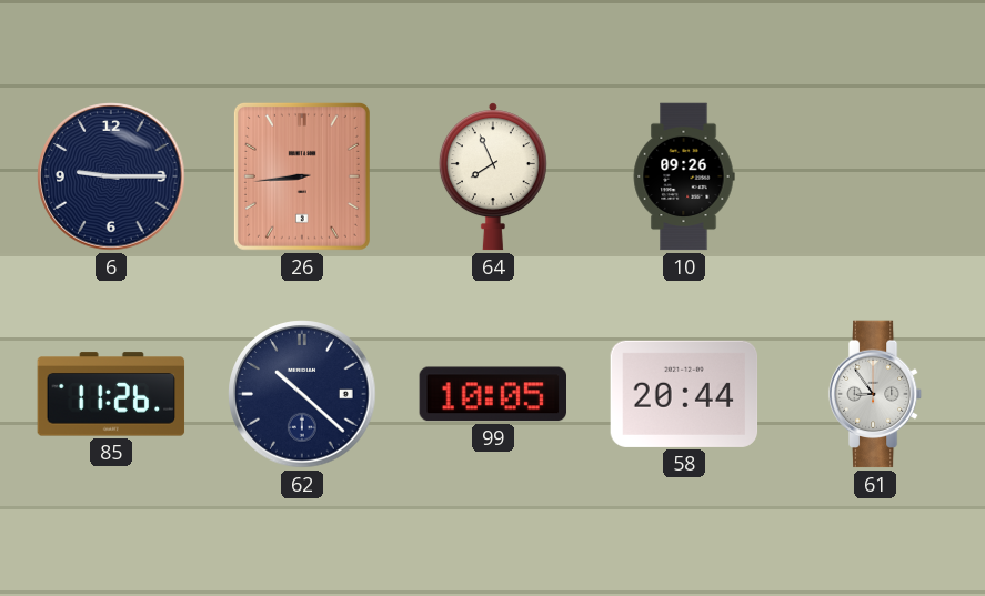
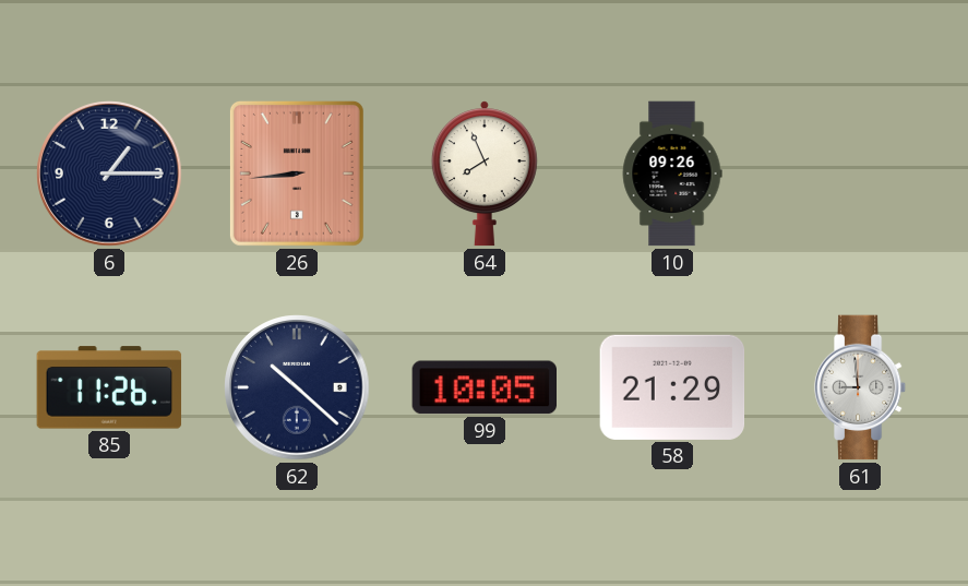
6: 9:15 -> 1:15 (109, 174)
58: 20:44 -> 21:29 (672, 387)
61: 8:54 -> 8:59 (860, 387)
